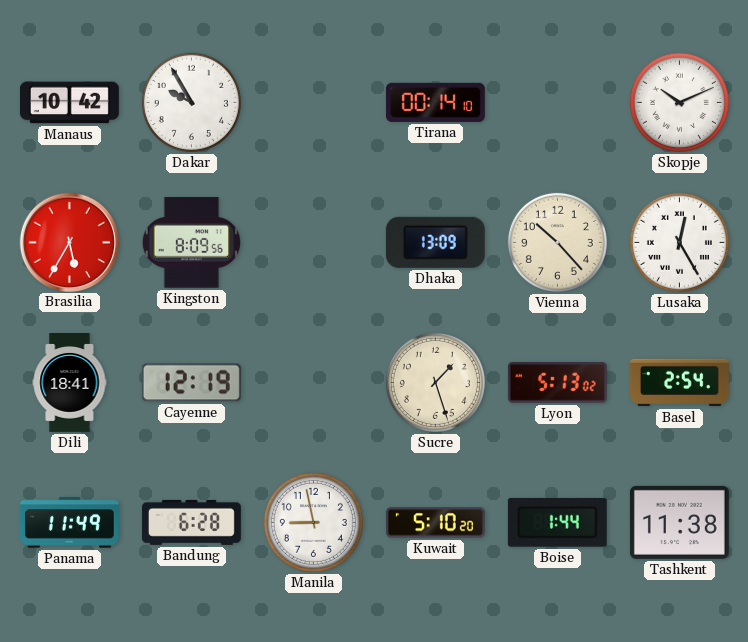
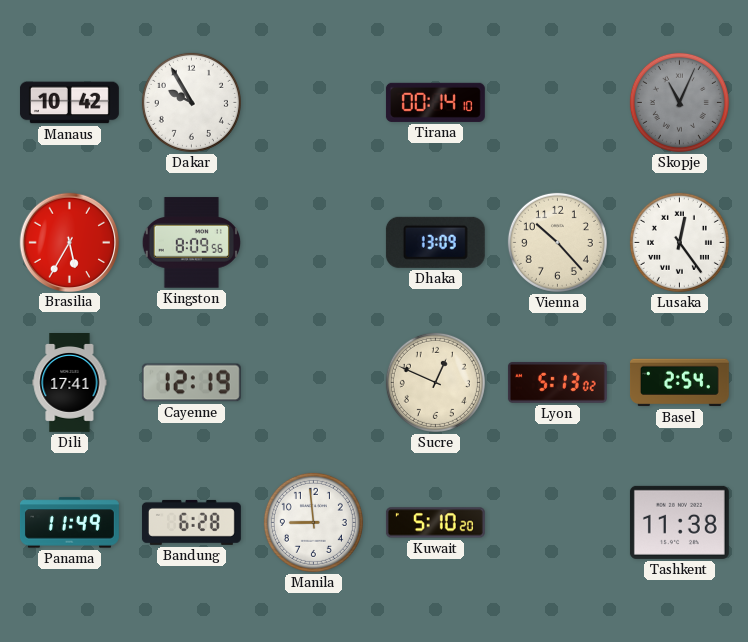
Skopje: 10:11 -> 11:04 (679, 102)
Skopje dial: white -> grey (679, 102)
Lusaka: 12:25 -> 12:24 (679, 242)
Dili: 18:41 -> 17:41 (70, 383)
Sucre: 1:27 -> 12:49 (435, 382)
Manila: 8:58 -> 8:59 (313, 522)
Boise: 1:44 -> none (557, 522)
